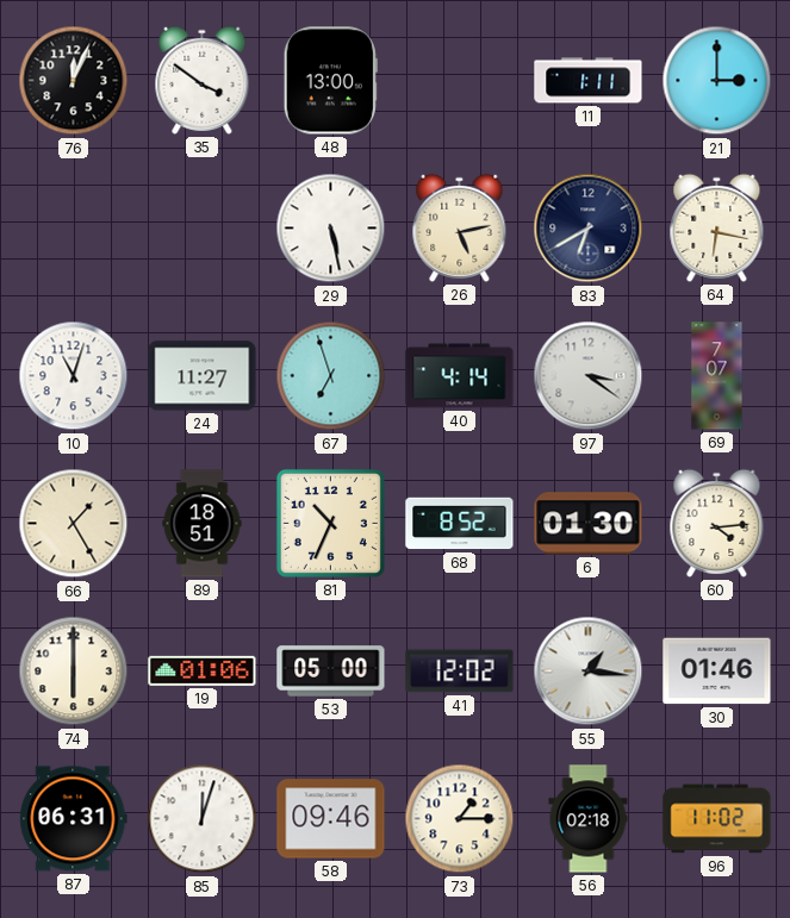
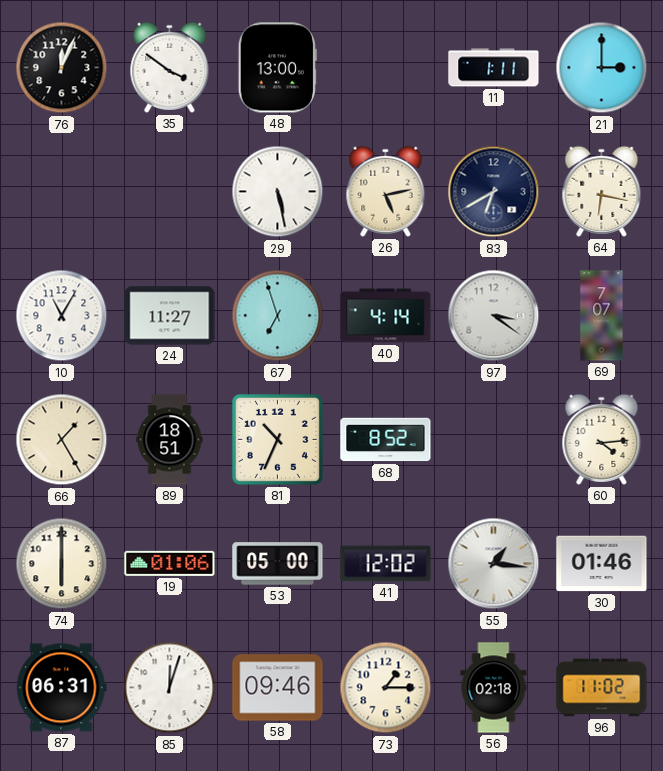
10: 11:03 -> 11:05 (62, 316)
6: 01:30 -> none (589, 524)
